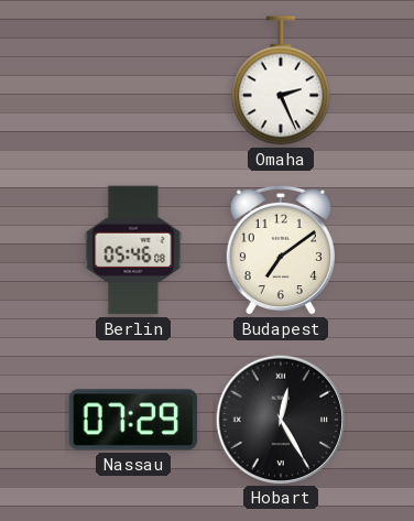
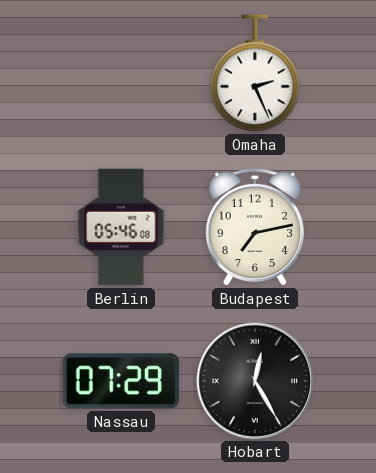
Budapest: 7:09 -> 7:13 (255, 227)
